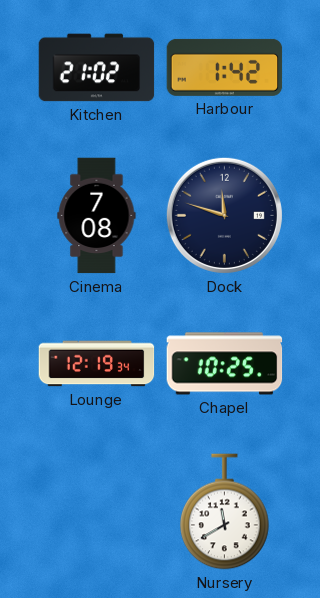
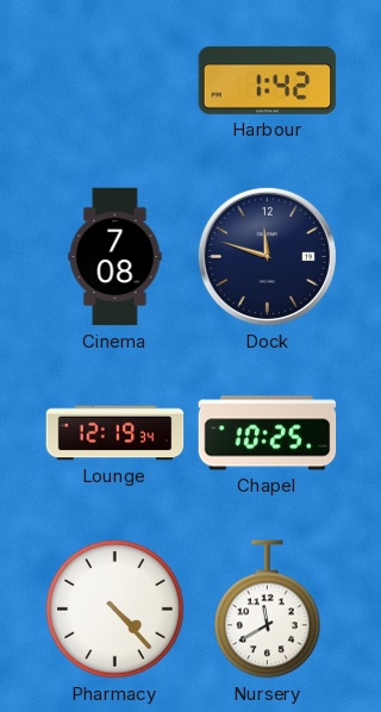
Kitchen: 21:02 -> none (97, 68)
Pharmacy: none -> 4:23 (115, 610)
